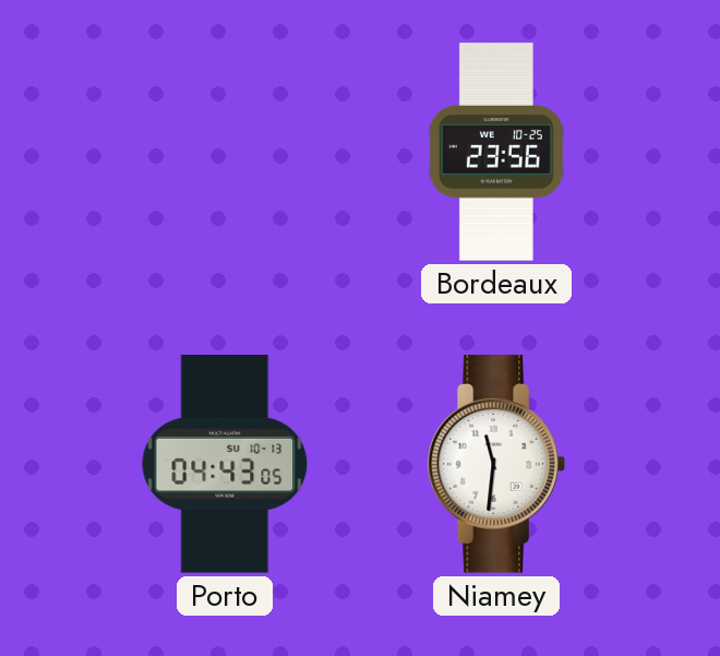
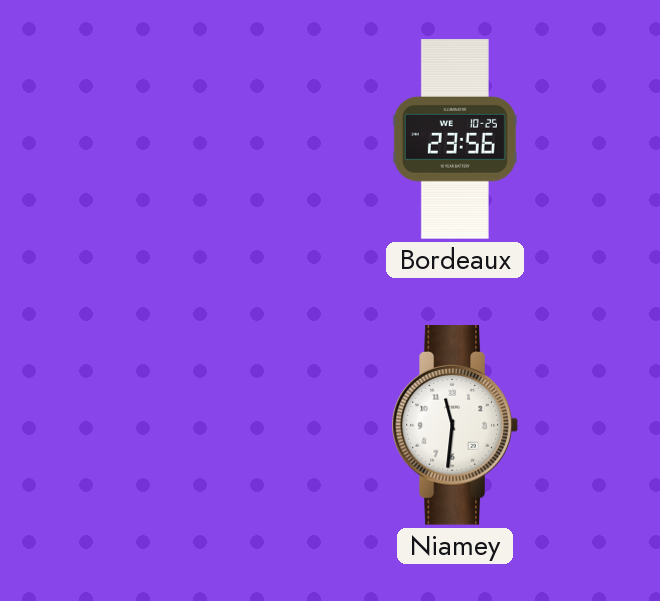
Porto: 04:43 -> none (225, 464)
